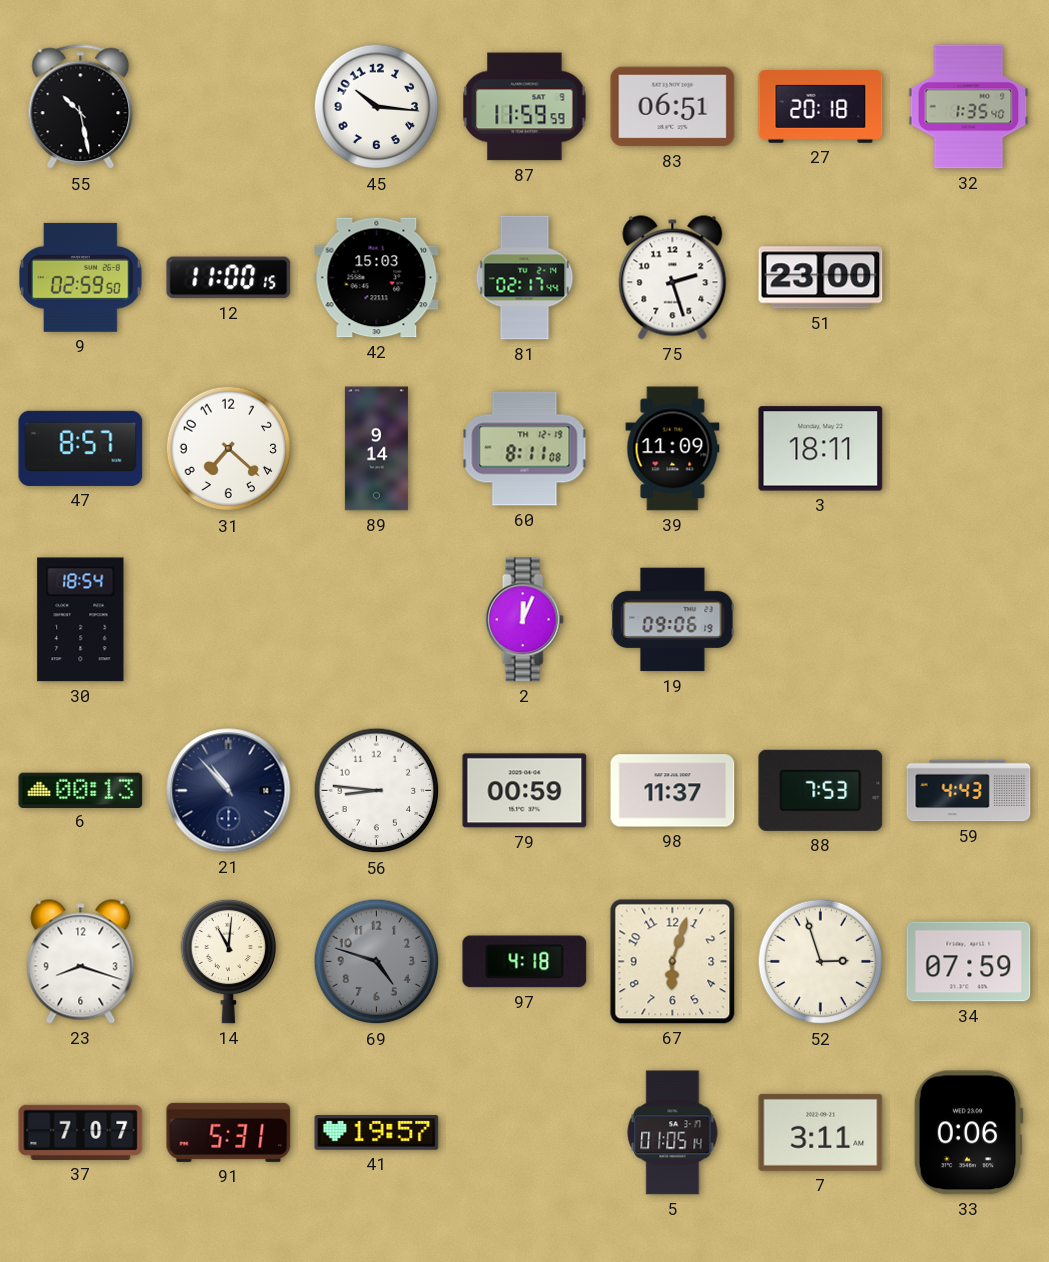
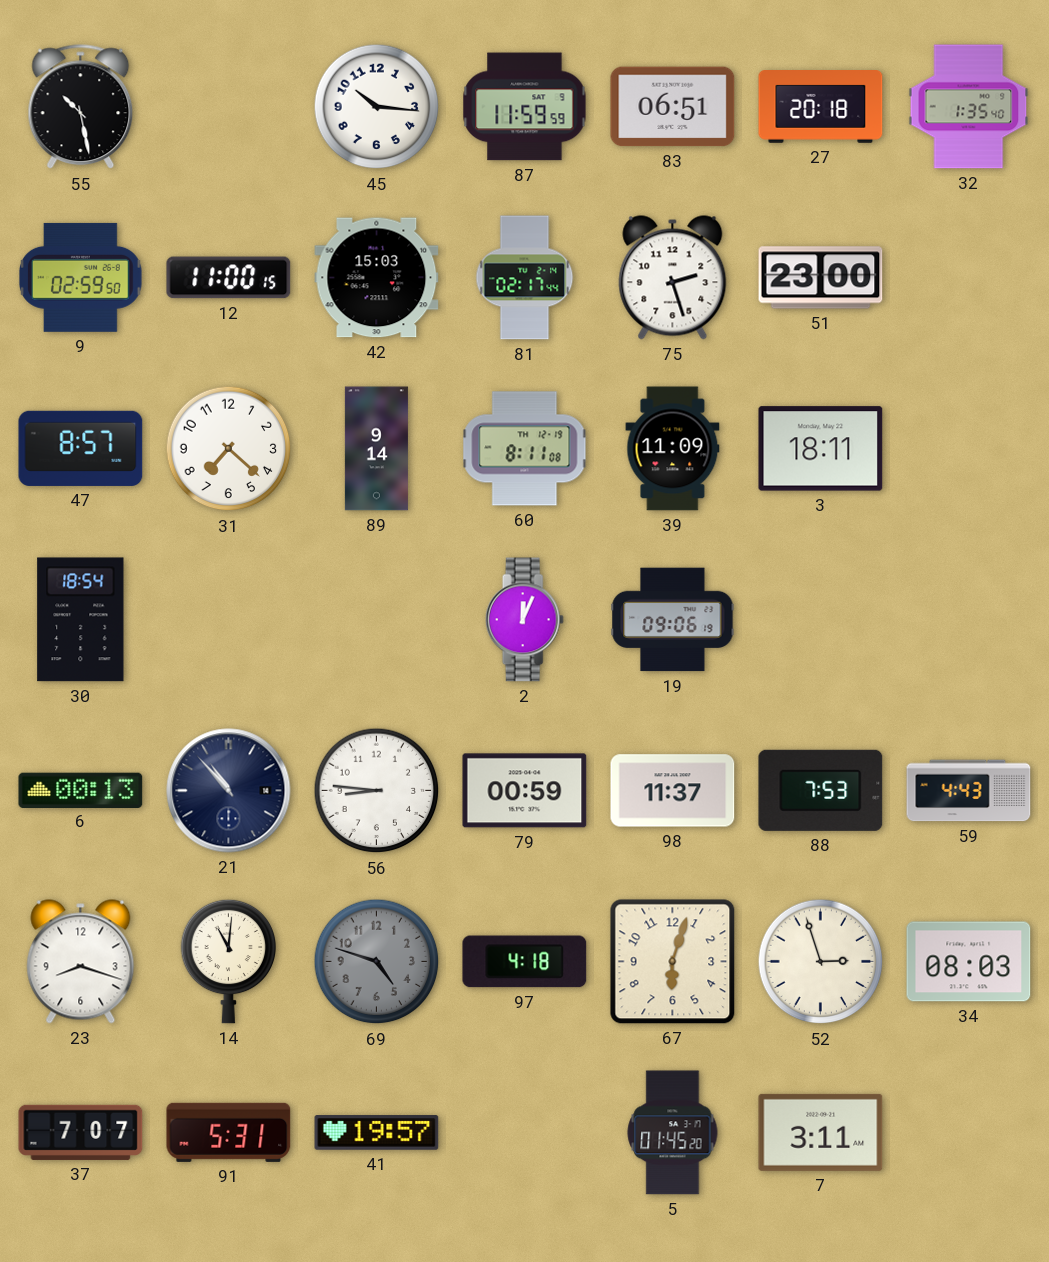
34: 07:59 -> 08:03 (969, 962)
5: 01:05 -> 01:45 (673, 1133)
33: 0:06 -> none (968, 1133)
